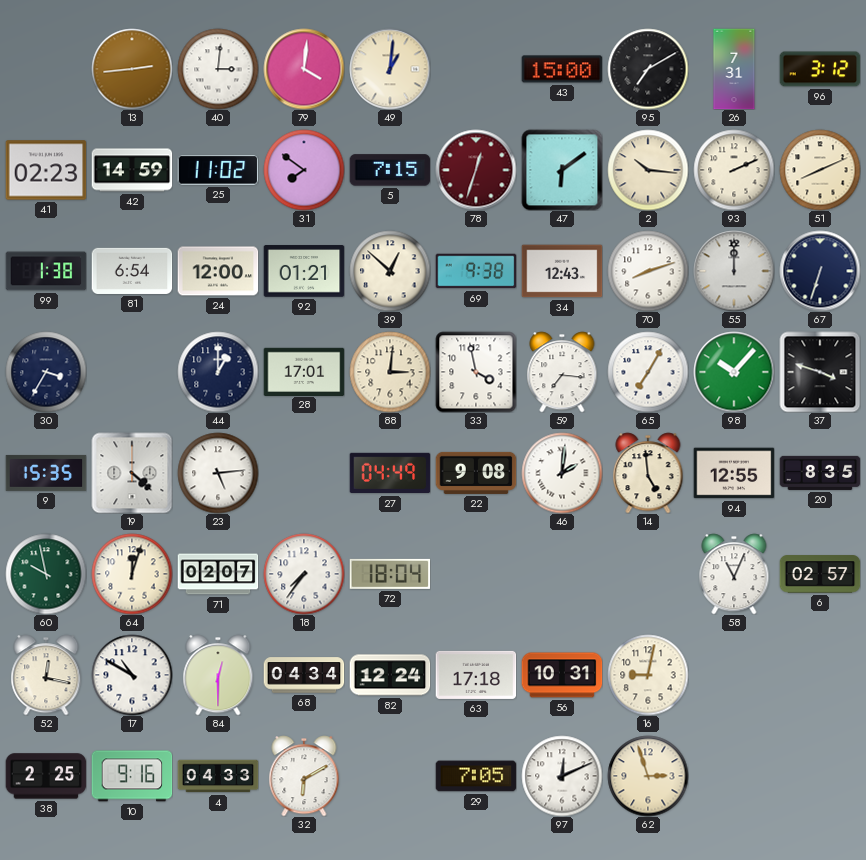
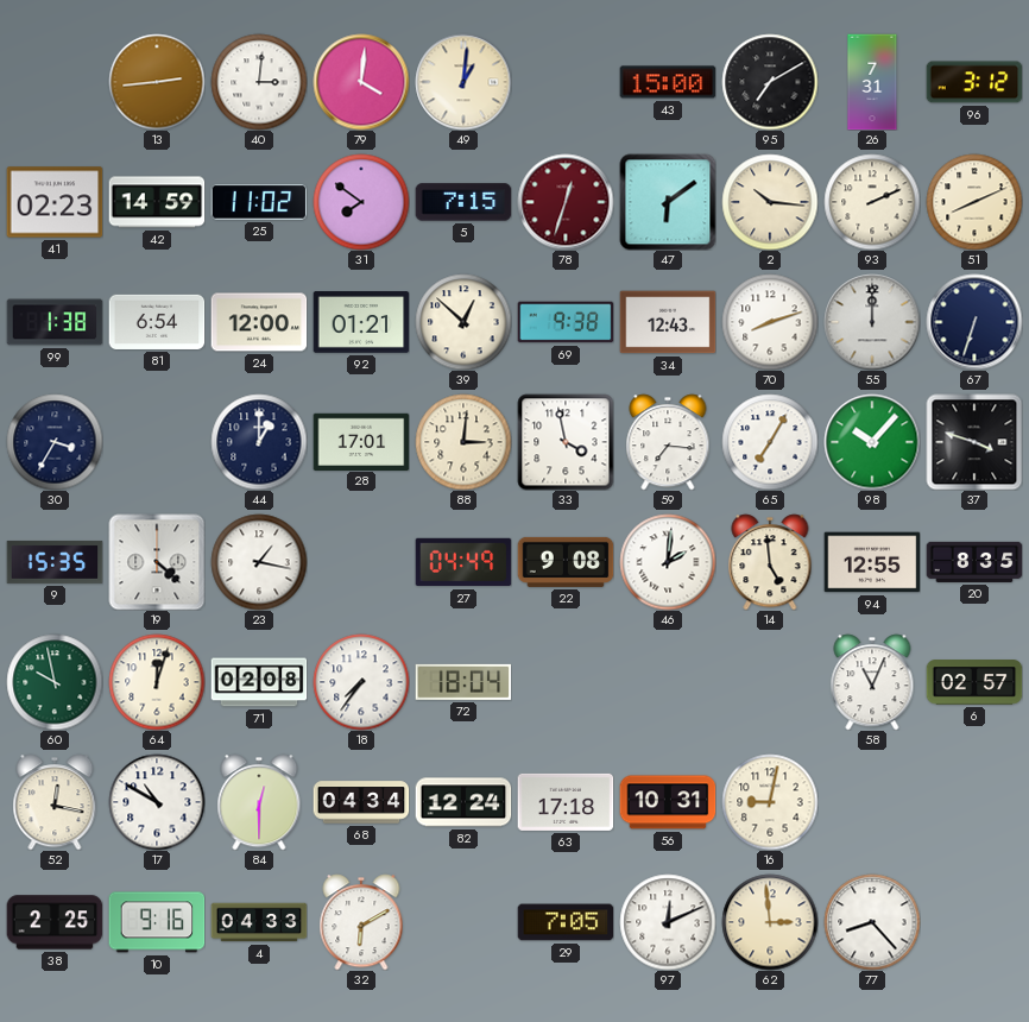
23: 5:14 -> 1:17 (259, 562)
71: 02:07 -> 02:08 (259, 682)
62: 2:57 -> 2:59 (770, 922)
77: none -> 8:23 (872, 922)
